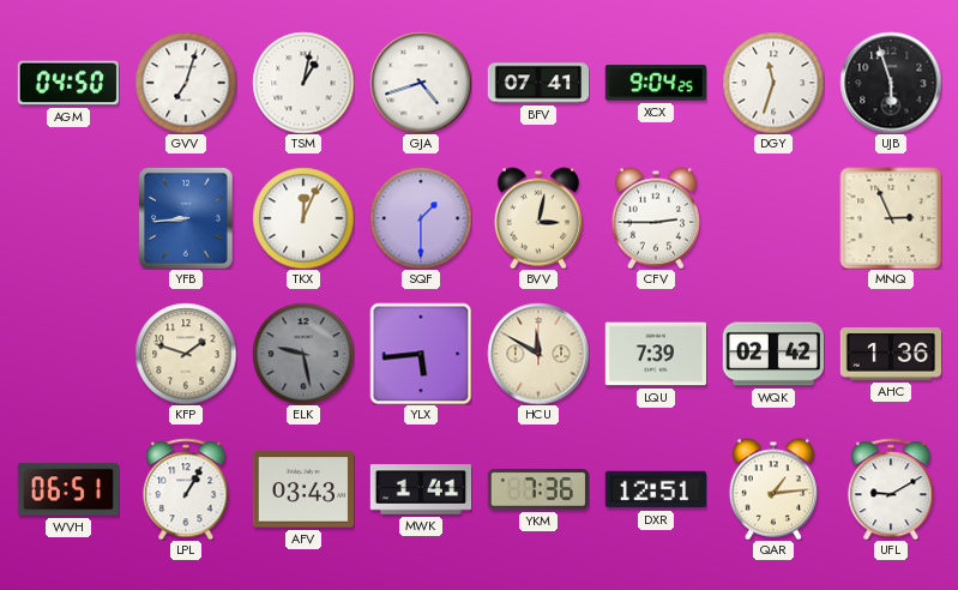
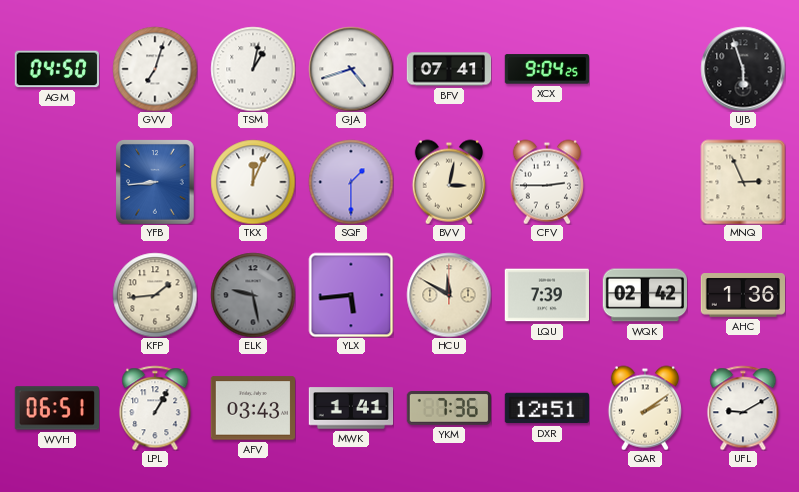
DGY: 11:33 -> none (773, 83)
KFP: 1:48 -> 1:44 (155, 295)
QAR: 1:14 -> 2:09 (645, 408)
